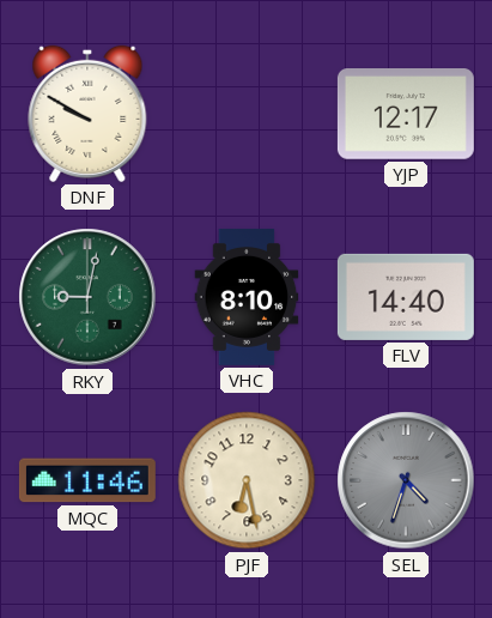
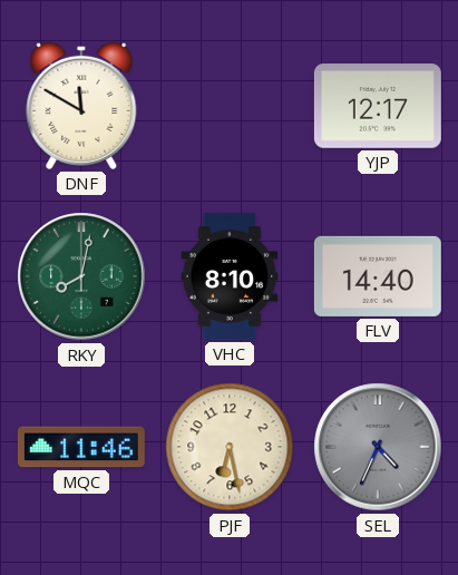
DNF: 9:50 -> 11:50 (81, 106)
RKY: 9:02 -> 8:02 (81, 276)
SEL: 4:33 -> 4:34 (378, 447)
